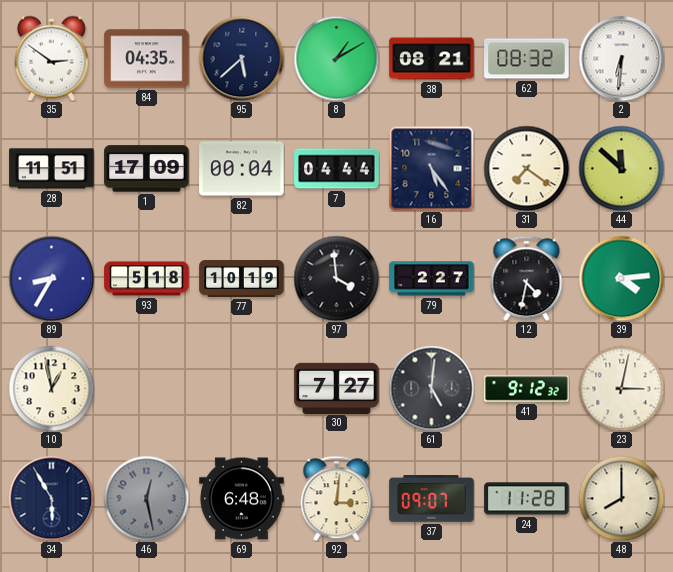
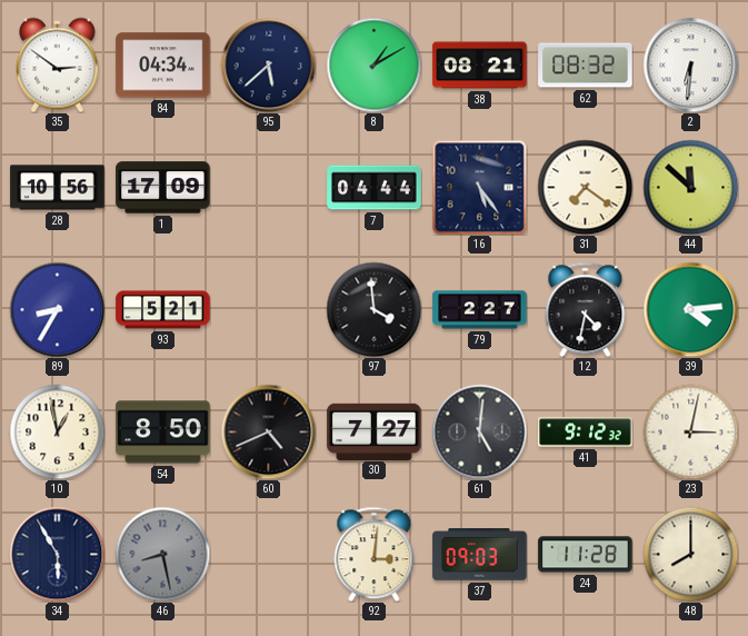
84: 04:35 -> 04:34 (163, 66)
28: 11:51 -> 10:56 (58, 188)
82: 00:04 -> none (242, 169)
93: 5:18 -> 5:21 (163, 310)
77: 10:19 -> none (242, 278)
54: none -> 8:50 (163, 433)
60: none -> 4:41 (268, 431)
46: 12:28 -> 8:28 (162, 554)
69: 6:48 -> none (242, 499)
37: 09:07 -> 09:03 (480, 555)
